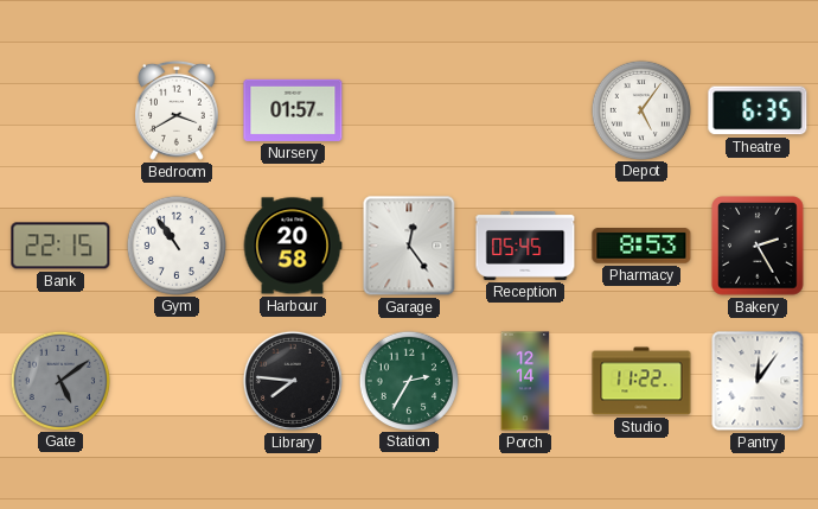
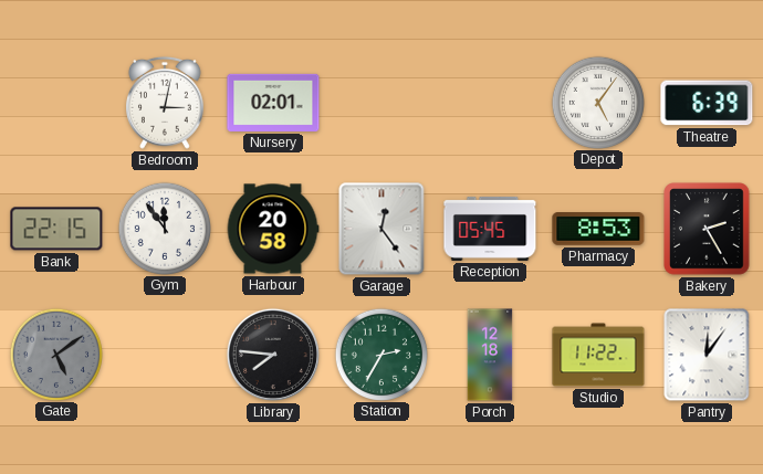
Bedroom: 3:40 -> 3:02 (166, 103)
Nursery: 01:57 -> 02:01 (273, 103)
Theatre: 6:35 -> 6:39 (707, 103)
Gym: 10:54 -> 11:54 (164, 228)
Porch: 12:14 -> 12:18 (490, 355)
